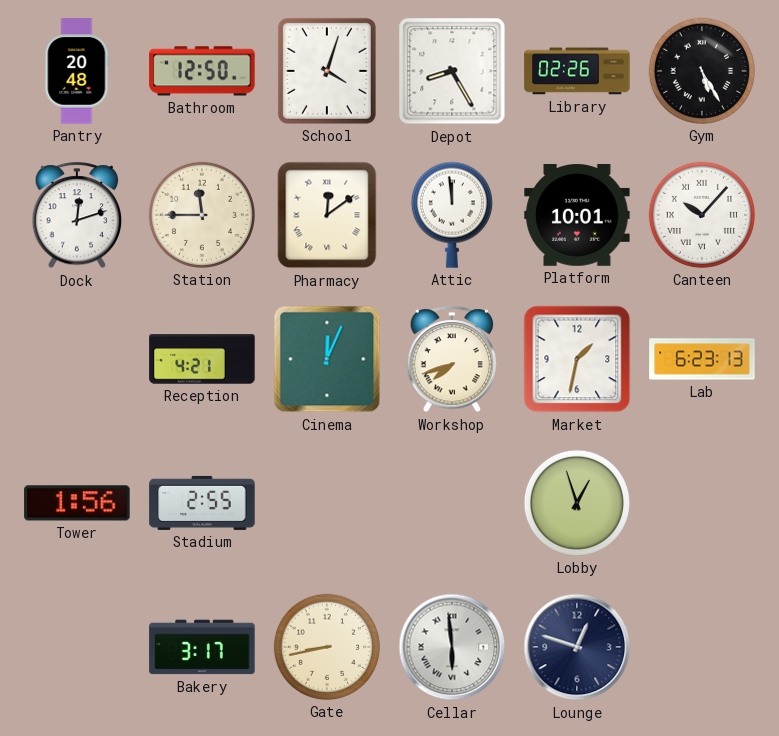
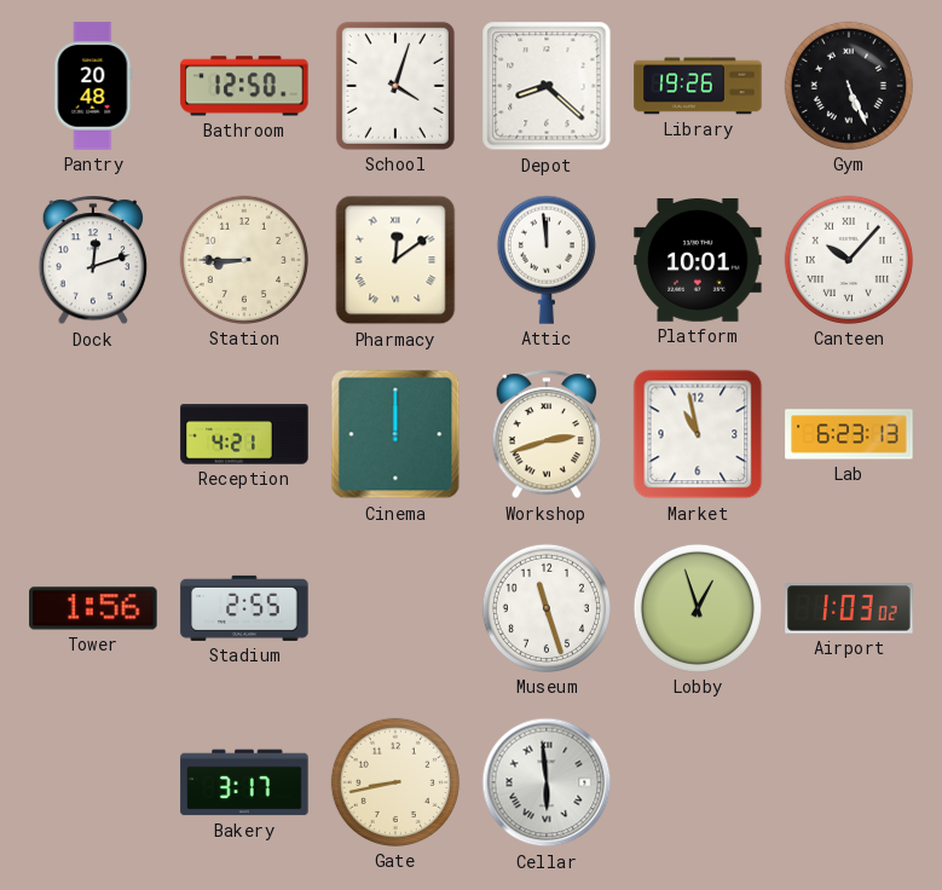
Depot: 8:25 -> 8:22 (547, 86)
Library: 02:26 -> 19:26 (698, 86)
Gym: 5:25 -> 5:26 (849, 86)
Station: 11:45 -> 8:45 (244, 260)
Cinema: 12:04 -> 12:00 (395, 434)
Workshop: 7:42 -> 2:42 (547, 435)
Market: 1:32 -> 10:58 (698, 434)
Museum: none -> 11:27 (547, 608)
Airport: none -> 1:03 (849, 608)
Lounge: 12:48 -> none (577, 647)
